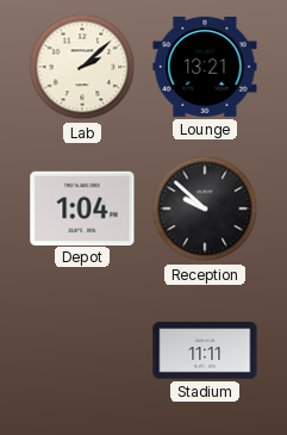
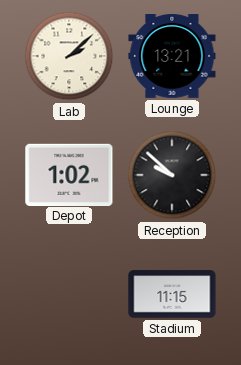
Depot: 1:04 -> 1:02 (69, 174)
Stadium: 11:11 -> 11:15 (172, 294)
